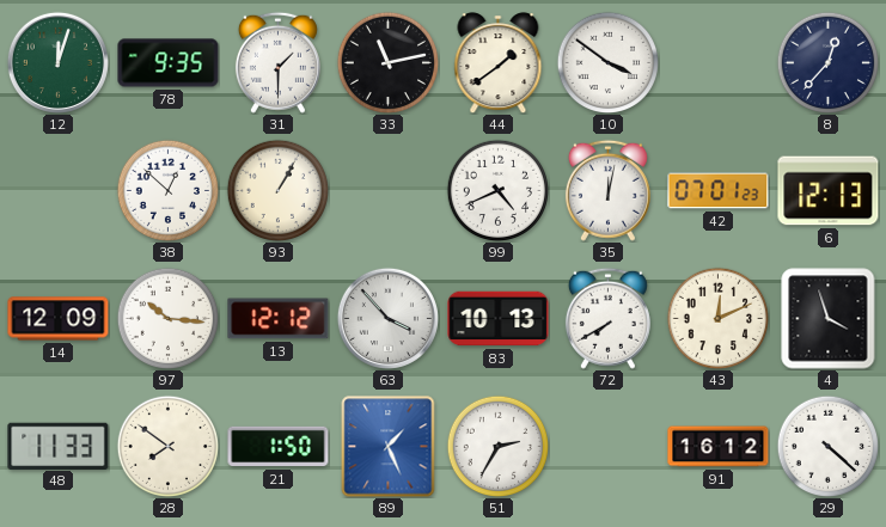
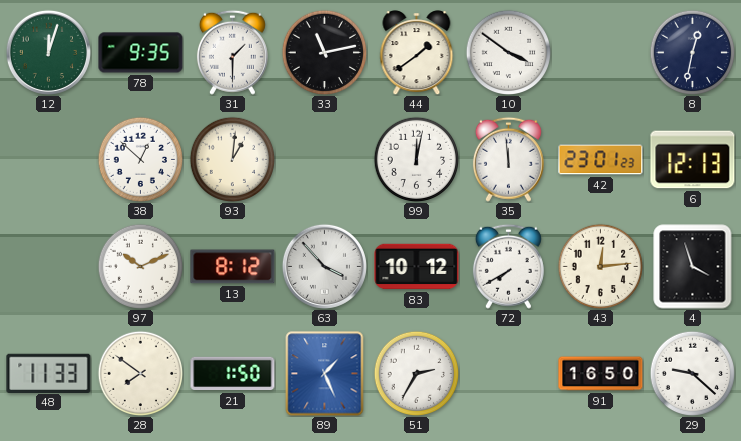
8: 12:37 -> 12:32 (692, 52)
93: 1:05 -> 1:01 (232, 159)
99: 4:41 -> 12:02 (416, 159)
35: 12:02 -> 11:59 (508, 159)
42: 07:01 -> 23:01 (601, 160)
14: 12:09 -> none (59, 319)
97: 10:16 -> 10:11 (140, 266)
13: 12:12 -> 8:12 (233, 267)
83: 10:13 -> 10:12 (417, 267)
43: 12:11 -> 12:14 (600, 266)
91: 16:12 -> 16:50 (601, 374)
29: 4:22 -> 9:22 (692, 373)
